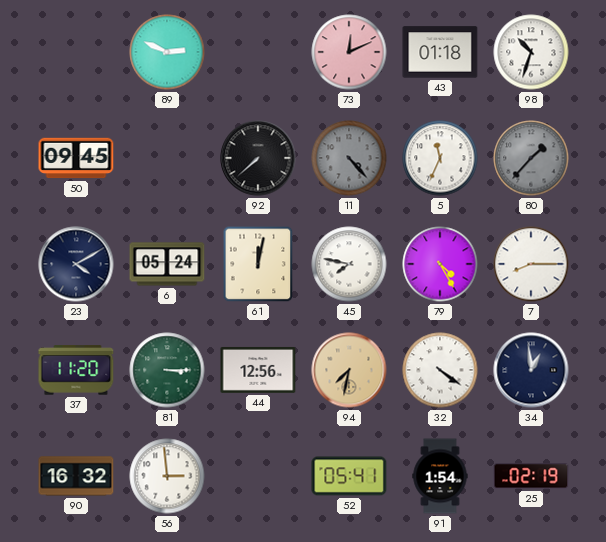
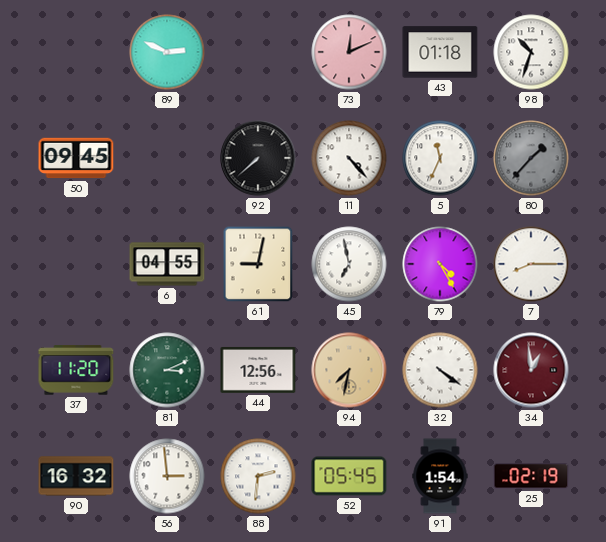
11 dial: grey -> white (349, 158)
23: 4:10 -> none (76, 264)
6: 05:24 -> 04:55 (167, 264)
61: 12:02 -> 9:02 (258, 264)
45: 7:47 -> 6:58 (349, 264)
81: 3:15 -> 3:11 (167, 370)
34 dial: navy -> burgundy (531, 370)
88: none -> 2:31 (258, 476)
52: 05:41 -> 05:45 (349, 476)
